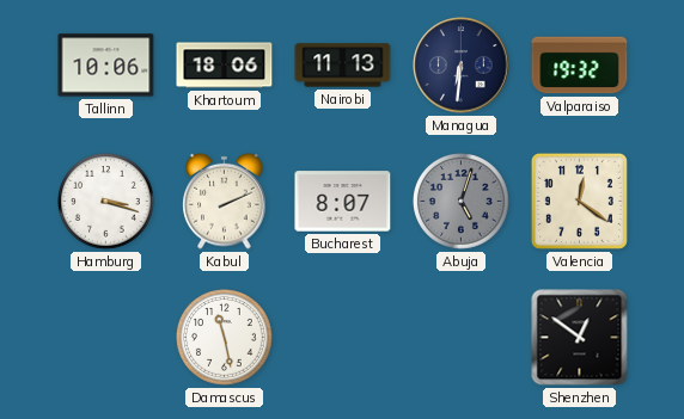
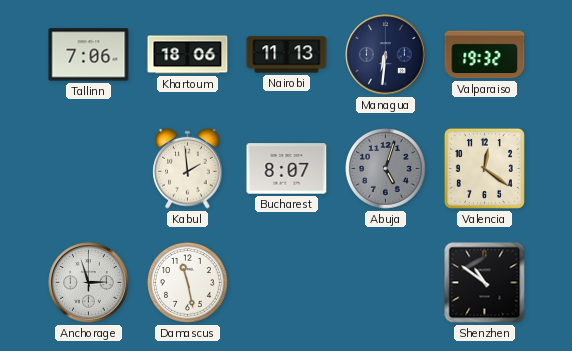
Tallinn: 10:06 -> 7:06 (89, 55)
Hamburg: 3:18 -> none (106, 202)
Kabul: 2:11 -> 1:59 (188, 168)
Anchorage: none -> 2:57 (89, 283)
Shenzhen: 12:51 -> 10:51 (485, 283)
